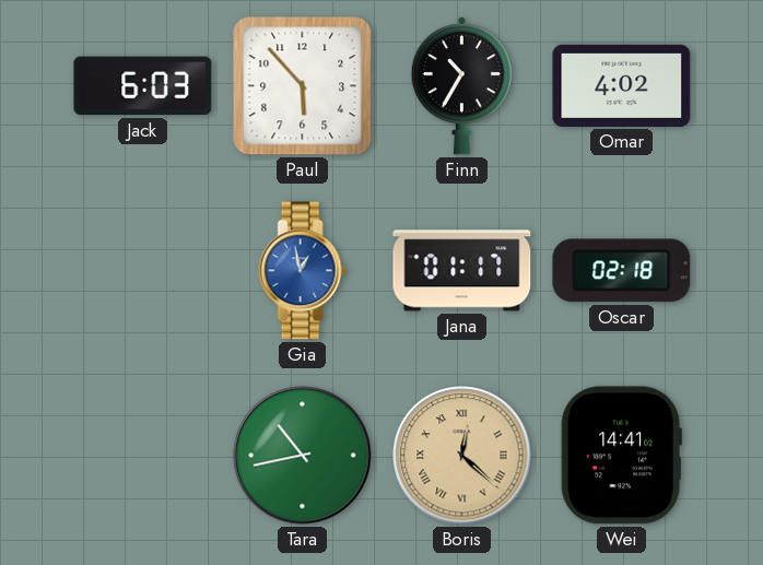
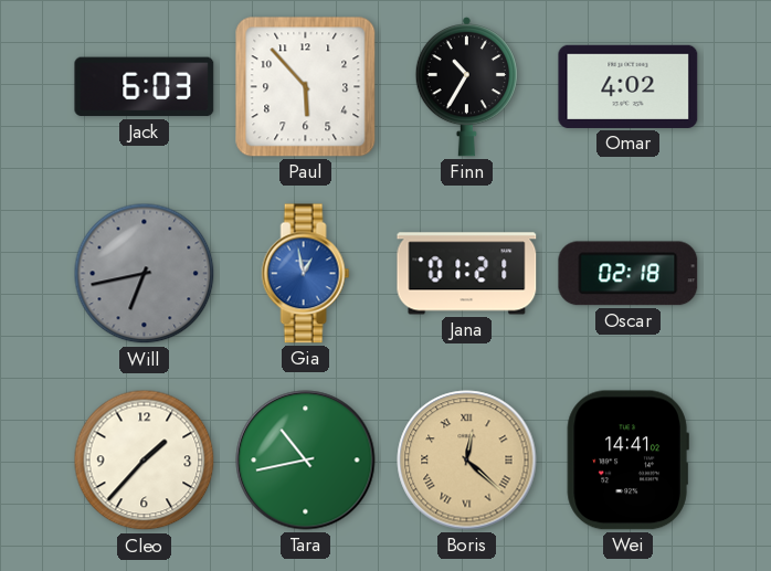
Will: none -> 6:43 (145, 274)
Jana: 01:17 -> 01:21 (467, 274)
Cleo: none -> 1:37 (145, 461)
